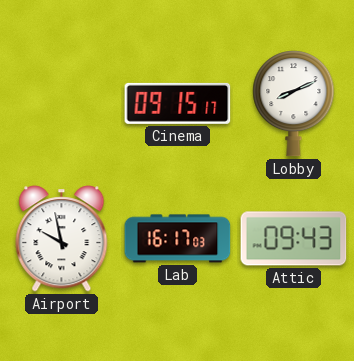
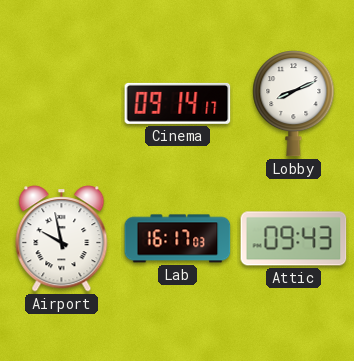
Cinema: 09:15 -> 09:14 (178, 103)
